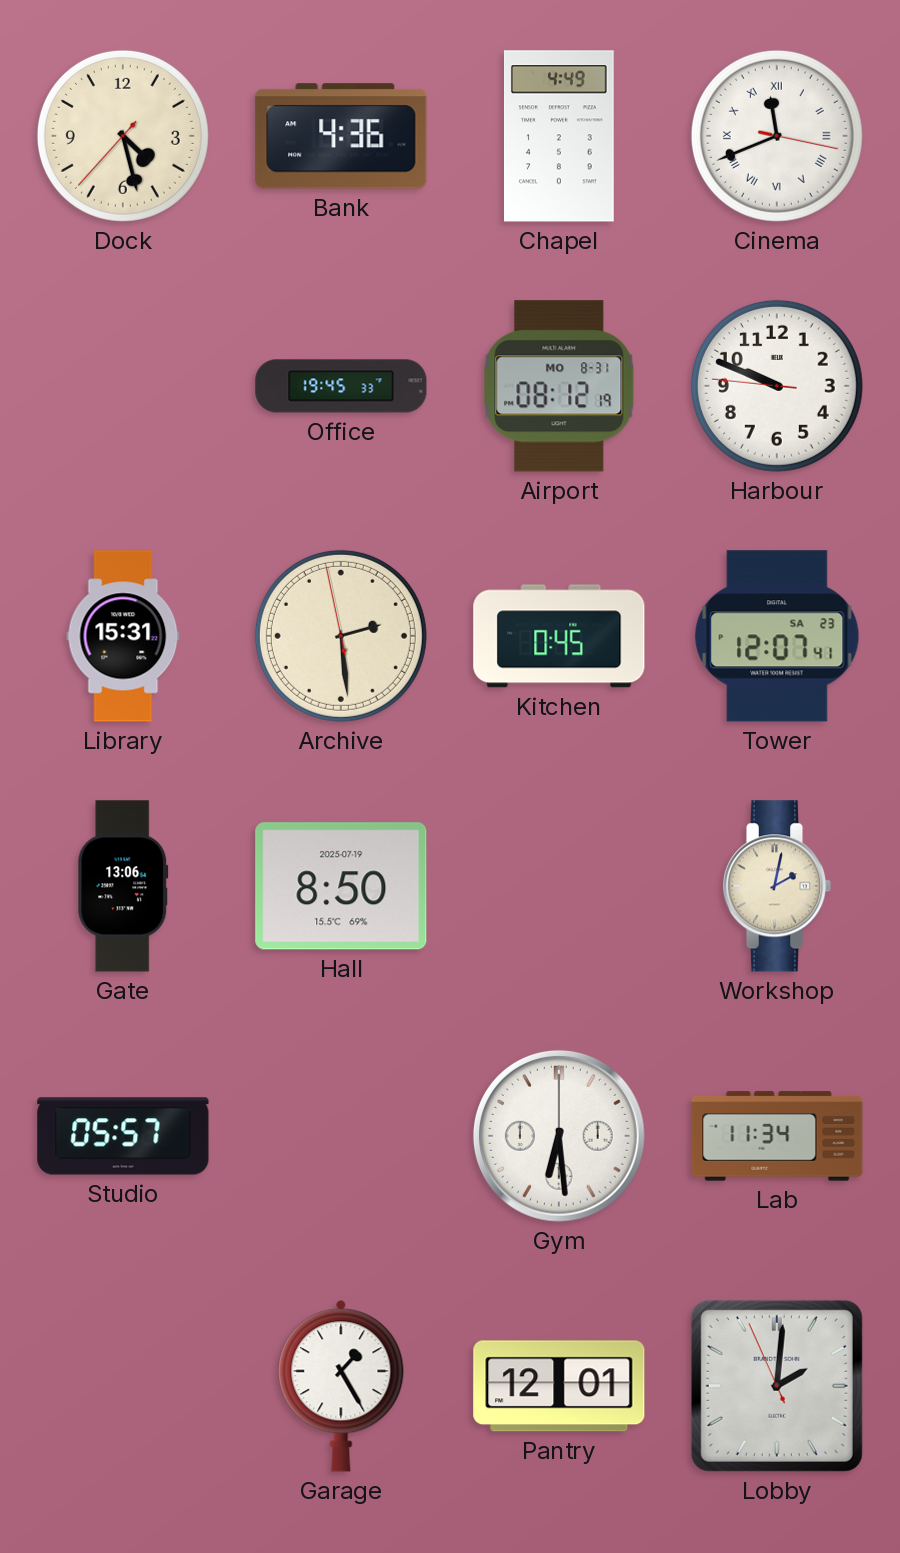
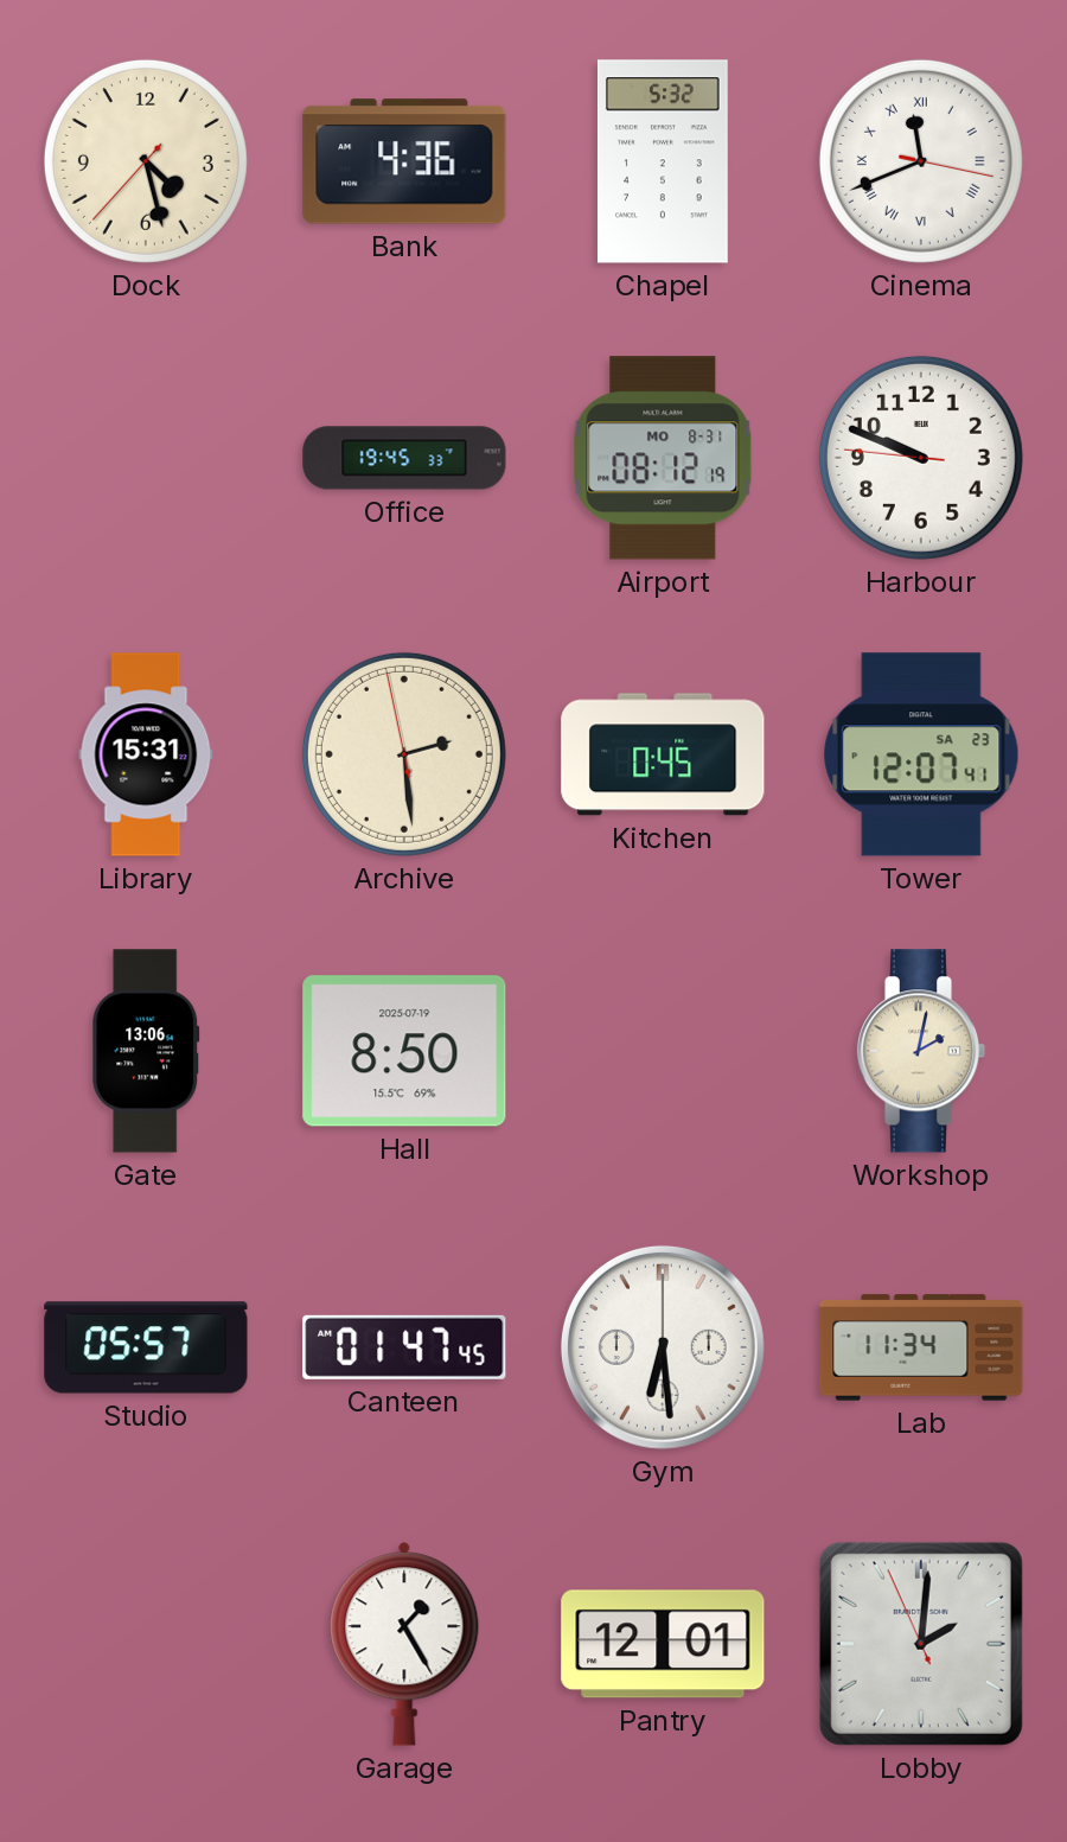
Chapel: 4:49 -> 5:32 (663, 161)
Canteen: none -> 01:47 (404, 1347)
